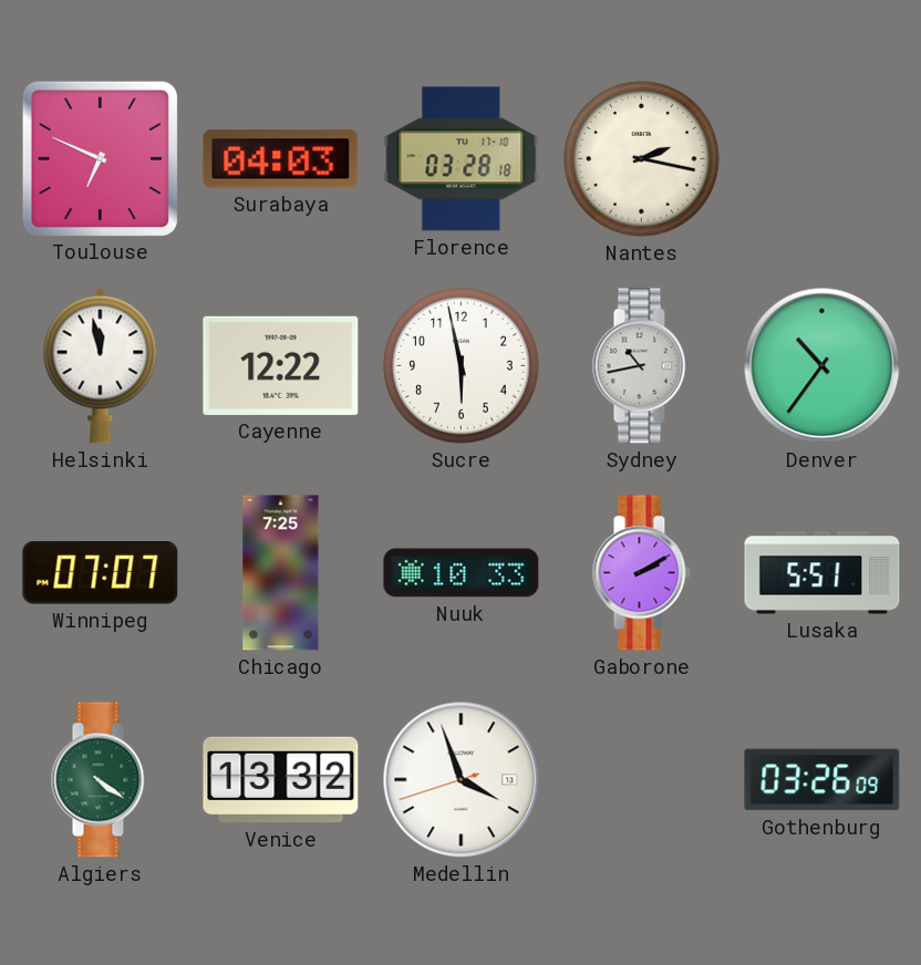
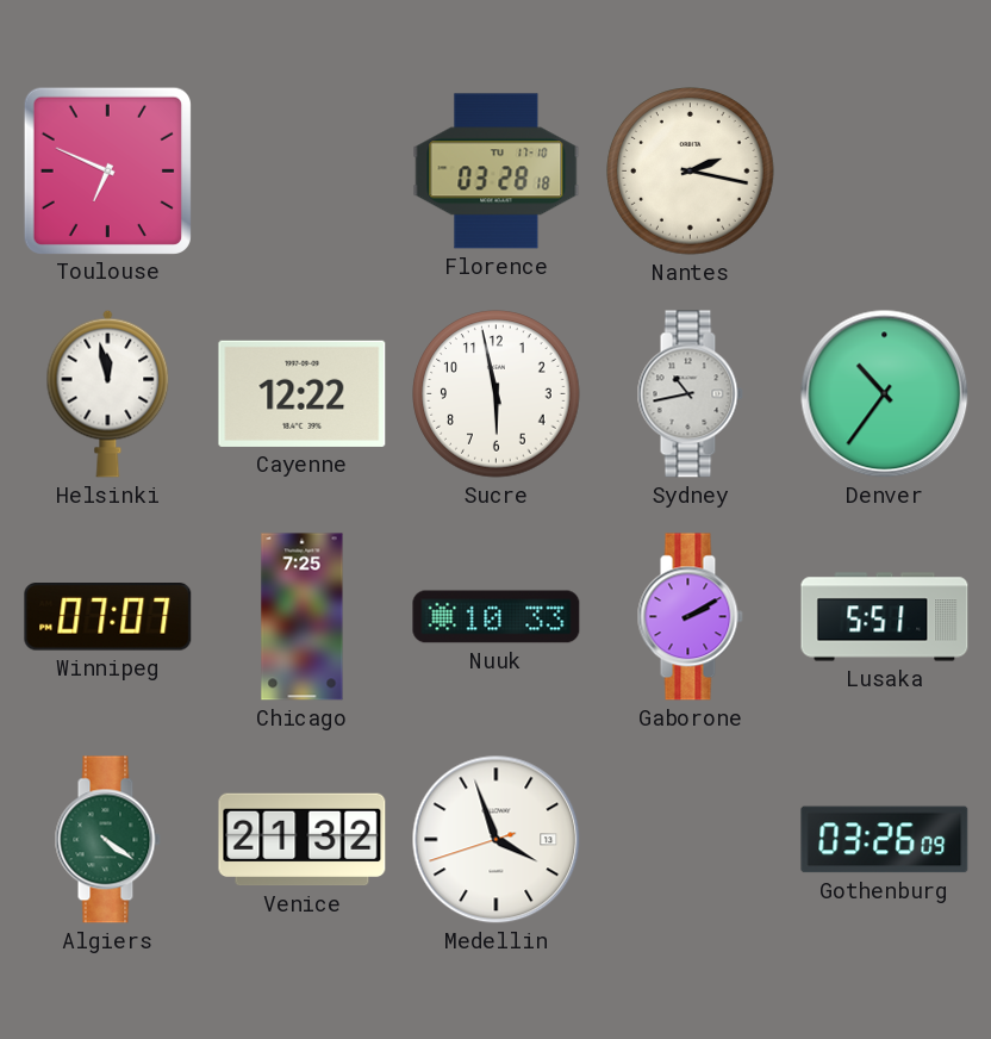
Surabaya: 04:03 -> none (281, 159)
Venice: 13:32 -> 21:32 (303, 840)
